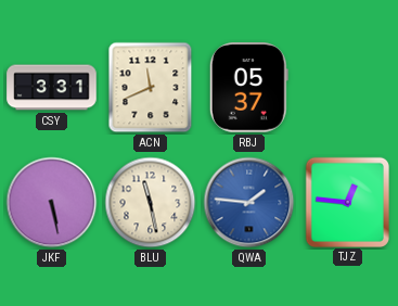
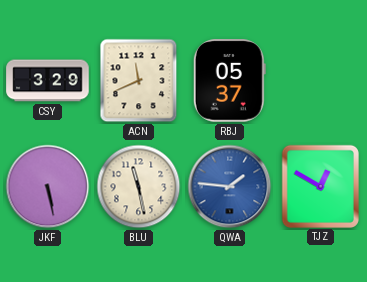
CSY: 3:31 -> 3:29 (48, 81)
TJZ: 12:46 -> 12:50 (320, 186)
